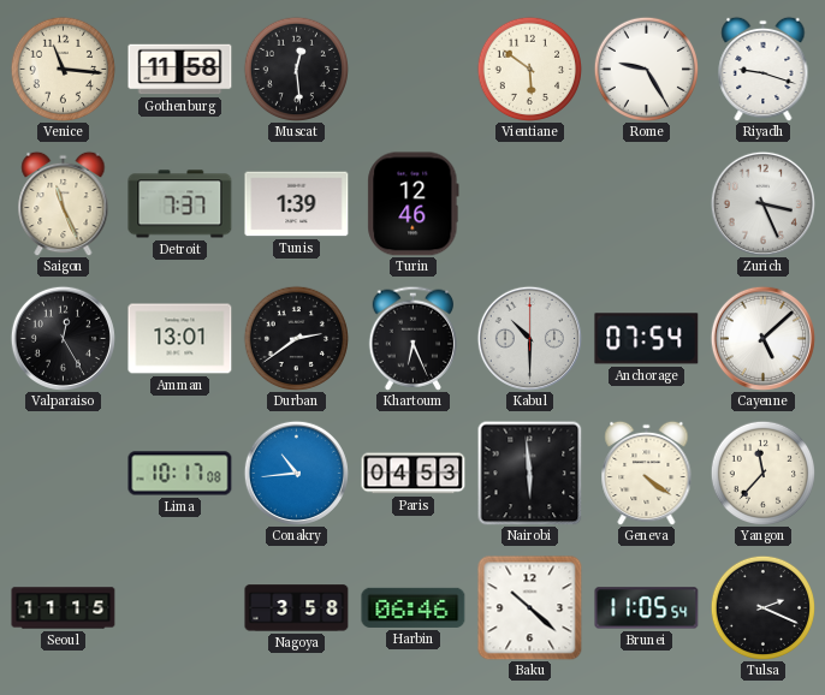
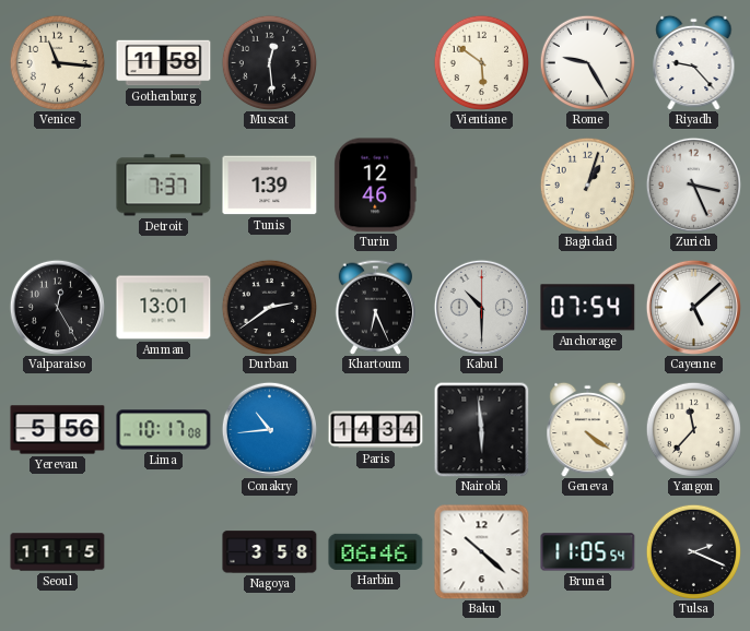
Riyadh: 9:18 -> 9:23 (694, 62)
Saigon: 11:26 -> none (64, 203)
Baghdad: none -> 1:03 (587, 184)
Yerevan: none -> 5:56 (58, 430)
Paris: 04:53 -> 14:34 (376, 430)
